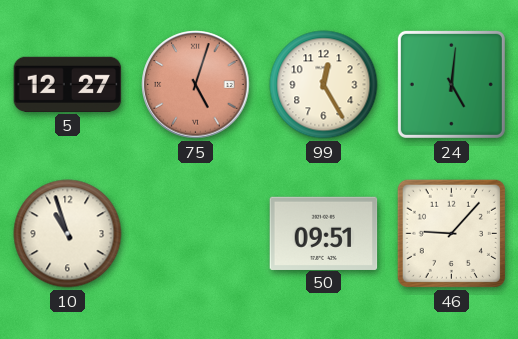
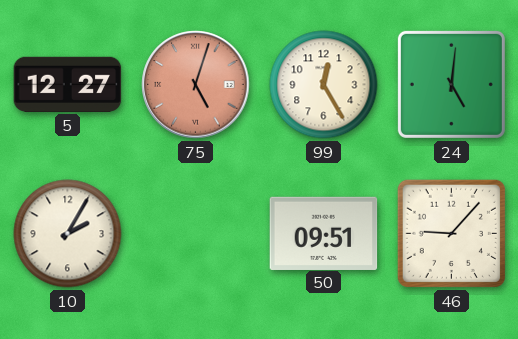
10: 10:57 -> 2:05 (68, 234)
